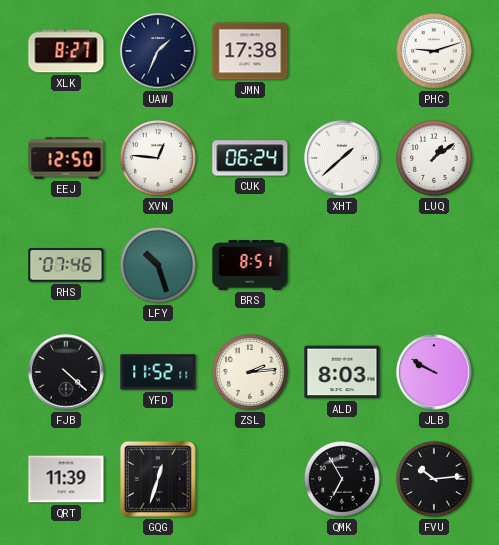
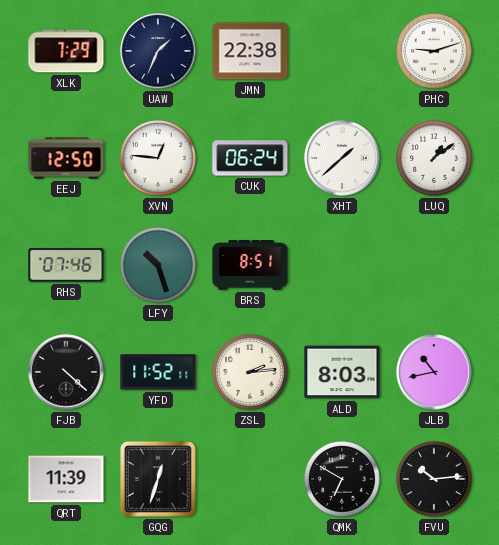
XLK: 8:27 -> 7:29 (66, 51)
JMN: 17:38 -> 22:38 (250, 51)
JLB: 9:50 -> 10:43 (434, 372)
QMK: 6:55 -> 6:50 (343, 480)
